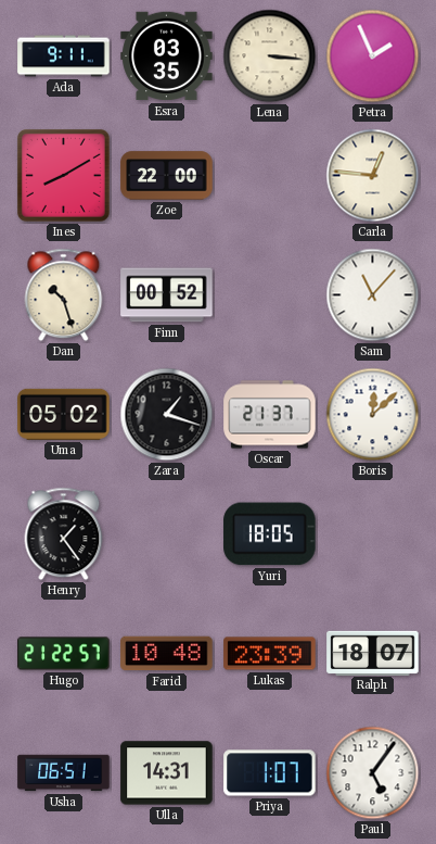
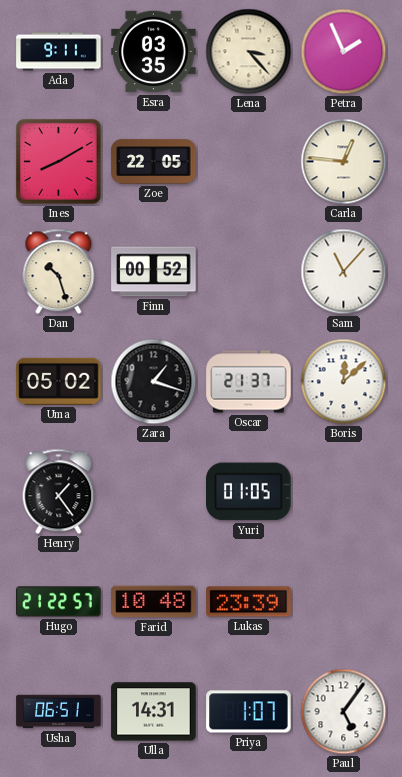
Lena: 3:16 -> 3:23 (249, 52)
Zoe: 22:00 -> 22:05 (154, 162)
Yuri: 18:05 -> 01:05 (249, 492)
Ralph: 18:07 -> none (373, 653)
